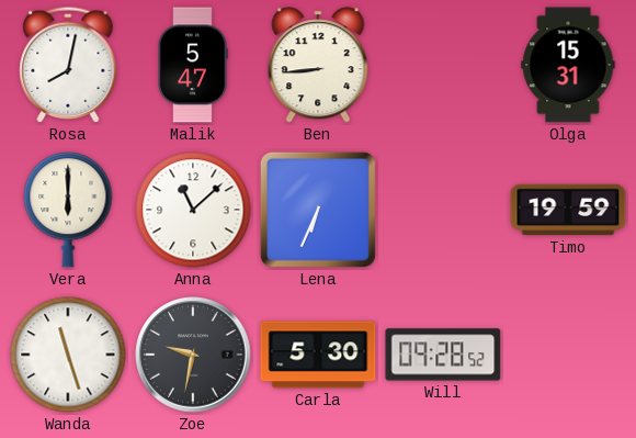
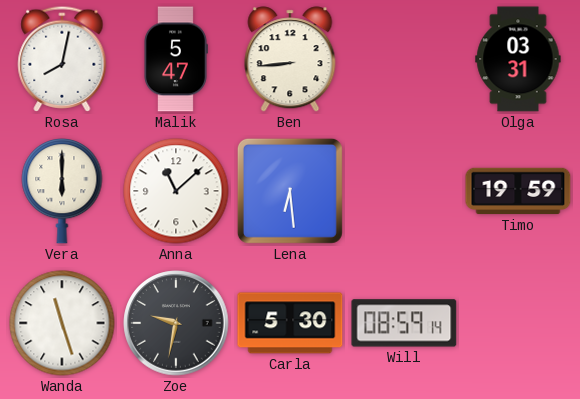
Olga: 15:31 -> 03:31 (518, 59)
Lena: 6:34 -> 6:29 (290, 191)
Will: 09:28 -> 08:59 (404, 323)
